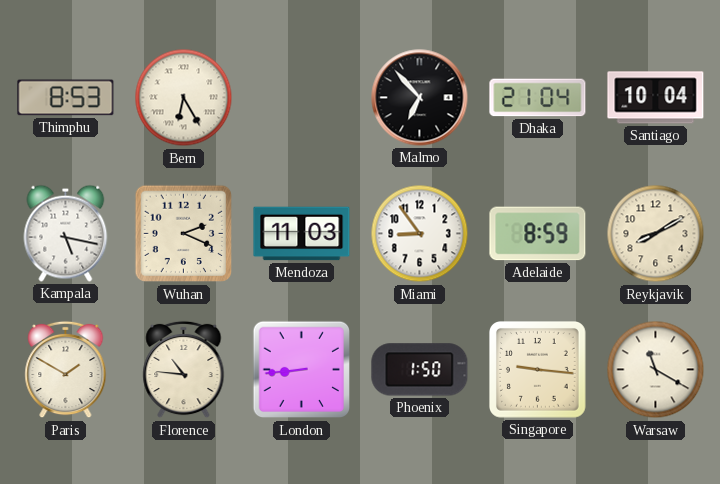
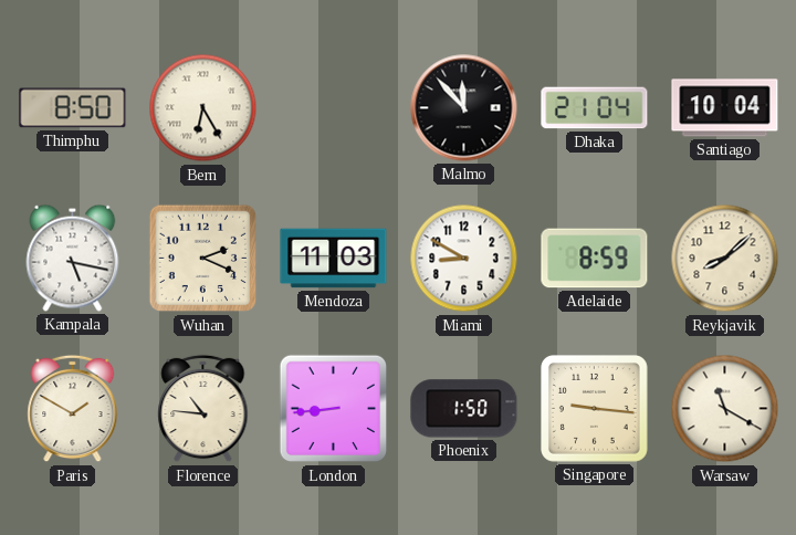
Thimphu: 8:53 -> 8:50 (73, 108)
Malmo: 6:53 -> 11:53 (464, 108)
Miami: 8:54 -> 8:50 (464, 259)
Reykjavik: 8:10 -> 8:08 (725, 259)
